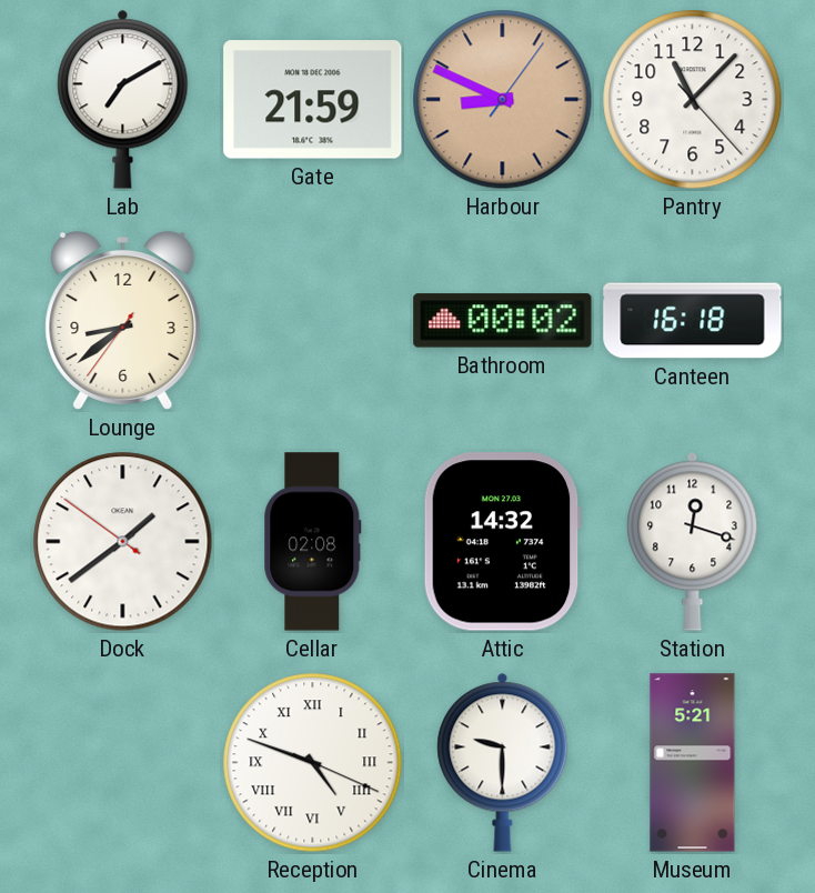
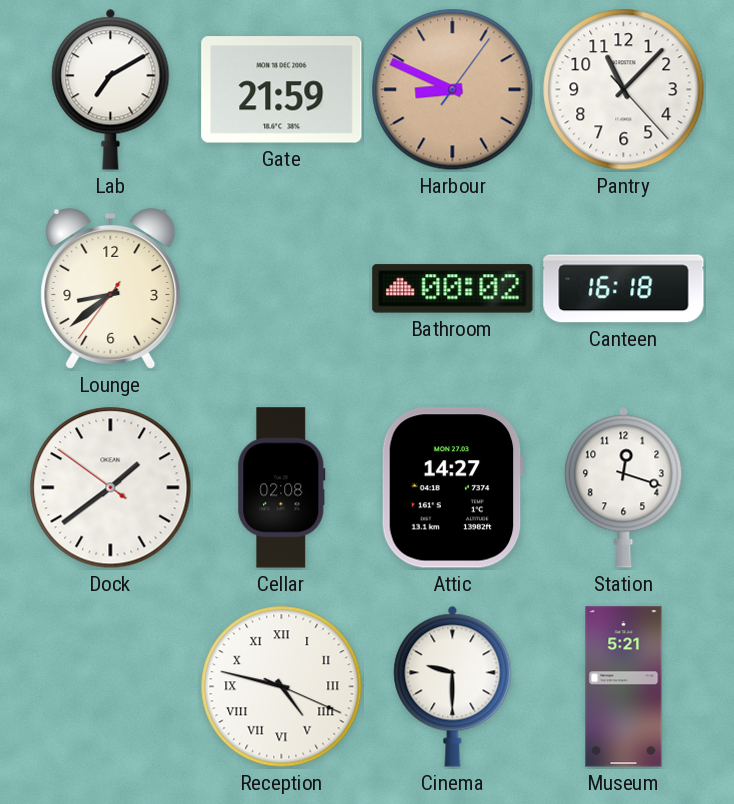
Attic: 14:32 -> 14:27 (452, 488)
Reception: 4:48 -> 4:47 (282, 687)
